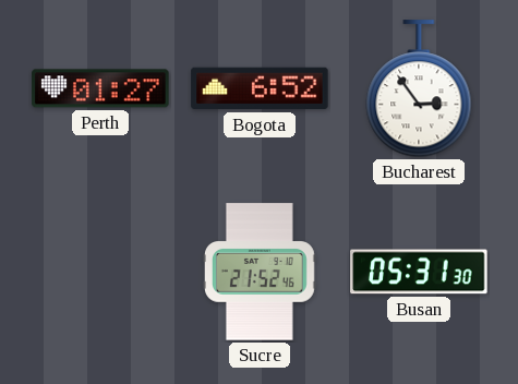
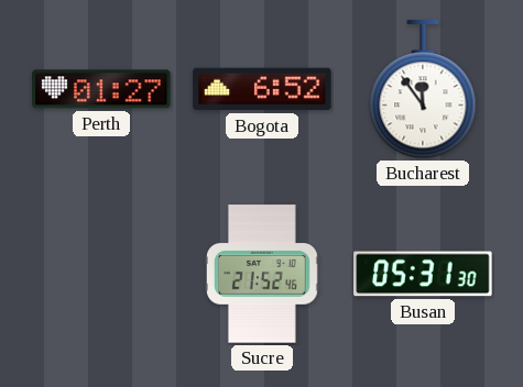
Bucharest: 2:54 -> 11:54 (423, 90)
